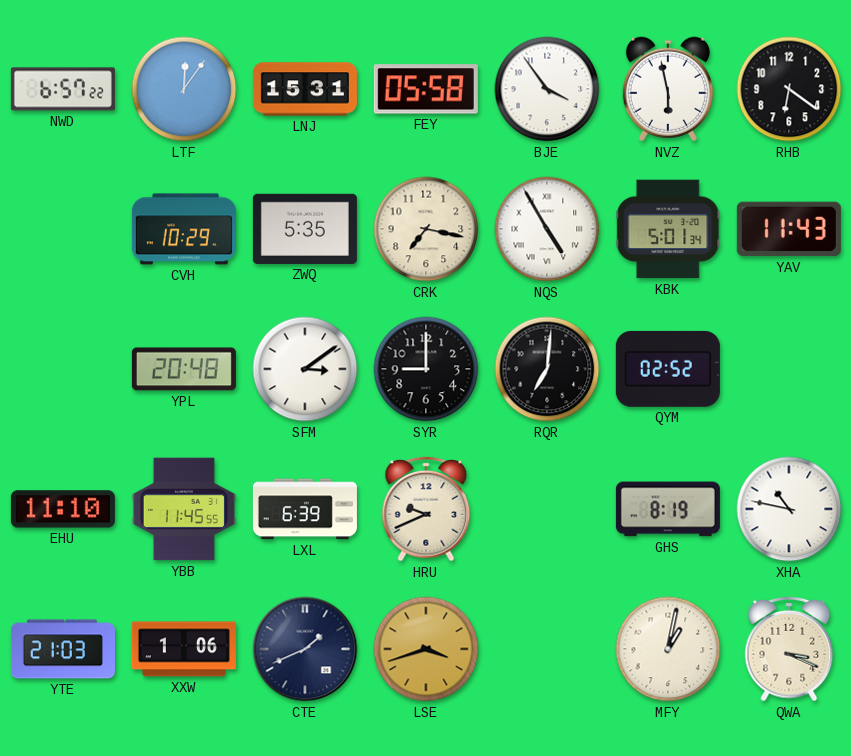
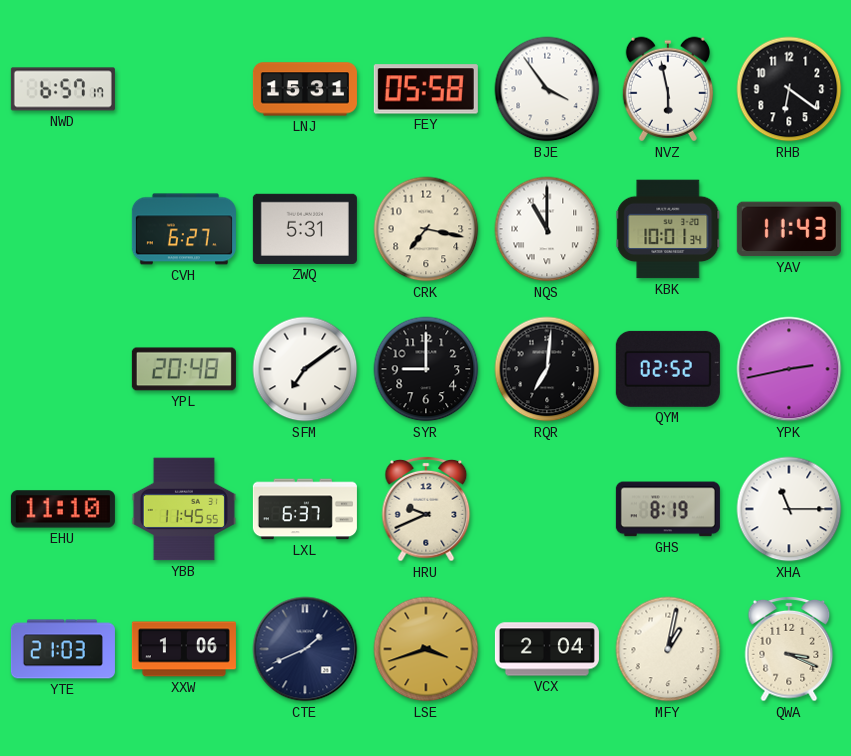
NWD: 6:57:22 -> 6:57:17 (63, 89)
LTF: 12:06 -> none (184, 89)
CVH: 10:29 -> 6:27 (184, 229)
ZWQ: 5:35 -> 5:31 (305, 229)
NQS: 4:55 -> 11:00 (547, 229)
KBK: 5:01 -> 10:01 (668, 229)
SFM: 3:09 -> 7:09 (305, 369)
YPK: none -> 2:43 (789, 369)
LXL: 6:39 -> 6:37 (305, 509)
XHA: 10:47 -> 11:15 (789, 509)
VCX: none -> 2:04 (547, 649)
